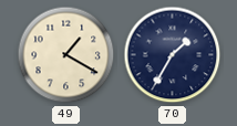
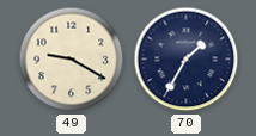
49: 1:20 -> 9:20 (72, 60)
